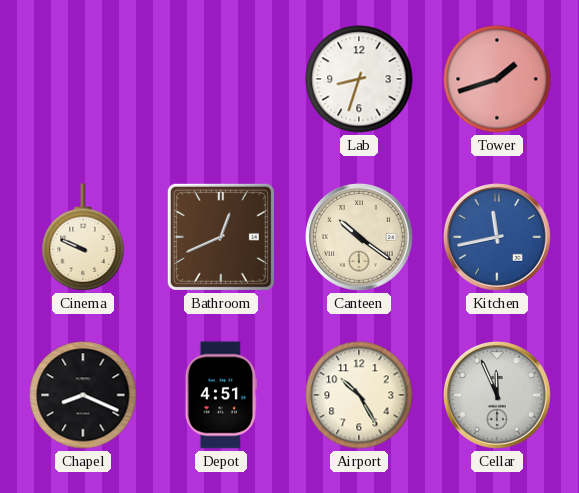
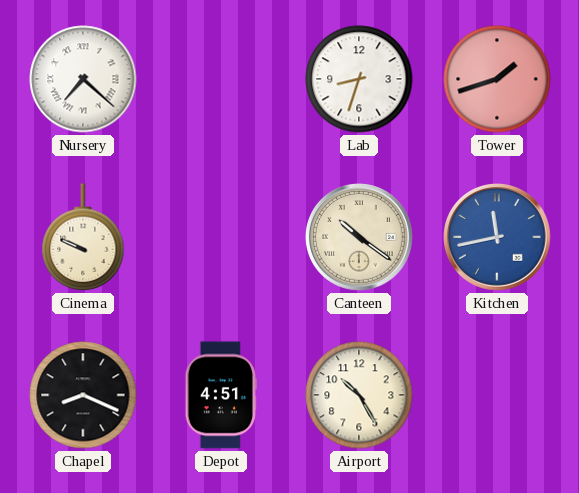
Nursery: none -> 7:22 (83, 79)
Bathroom: 12:41 -> none (221, 237)
Cellar: 11:56 -> none (498, 396)
